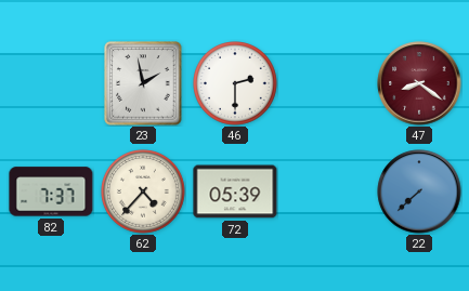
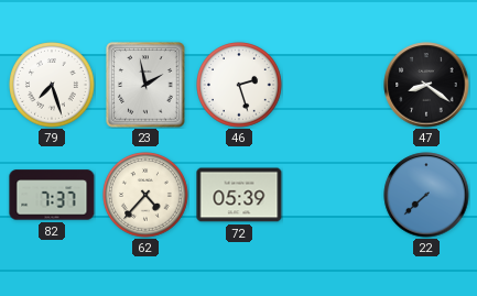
79: none -> 7:27 (52, 85)
46: 2:30 -> 2:27 (239, 85)
47 dial: burgundy -> black (426, 85)
